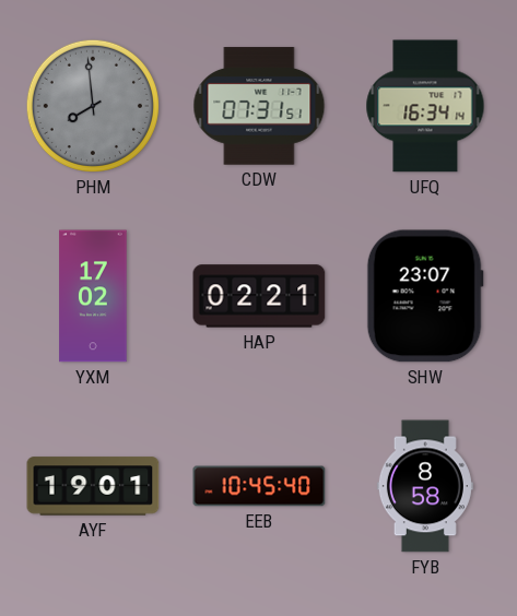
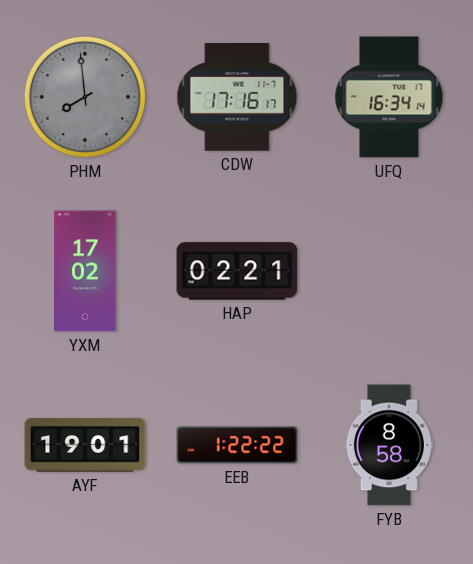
CDW: 07:31 -> 17:16 (237, 97)
SHW: 23:07 -> none (425, 296)
EEB: 10:45 -> 1:22 (237, 445)
